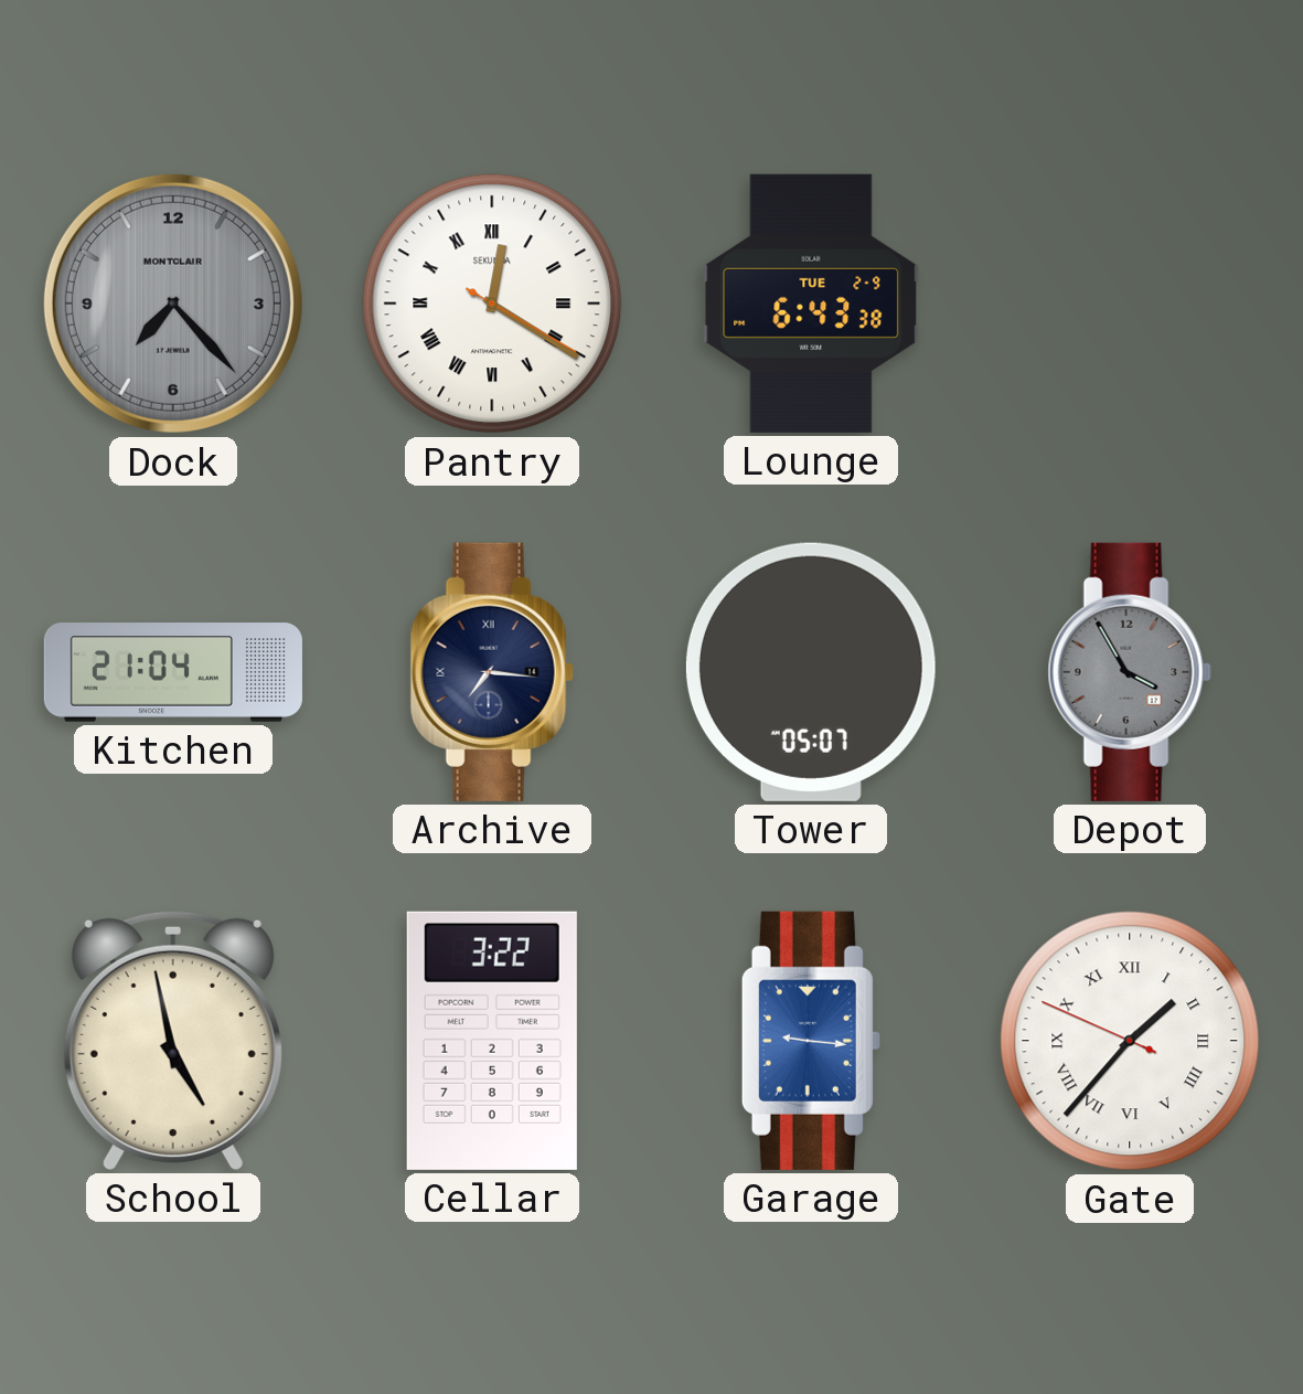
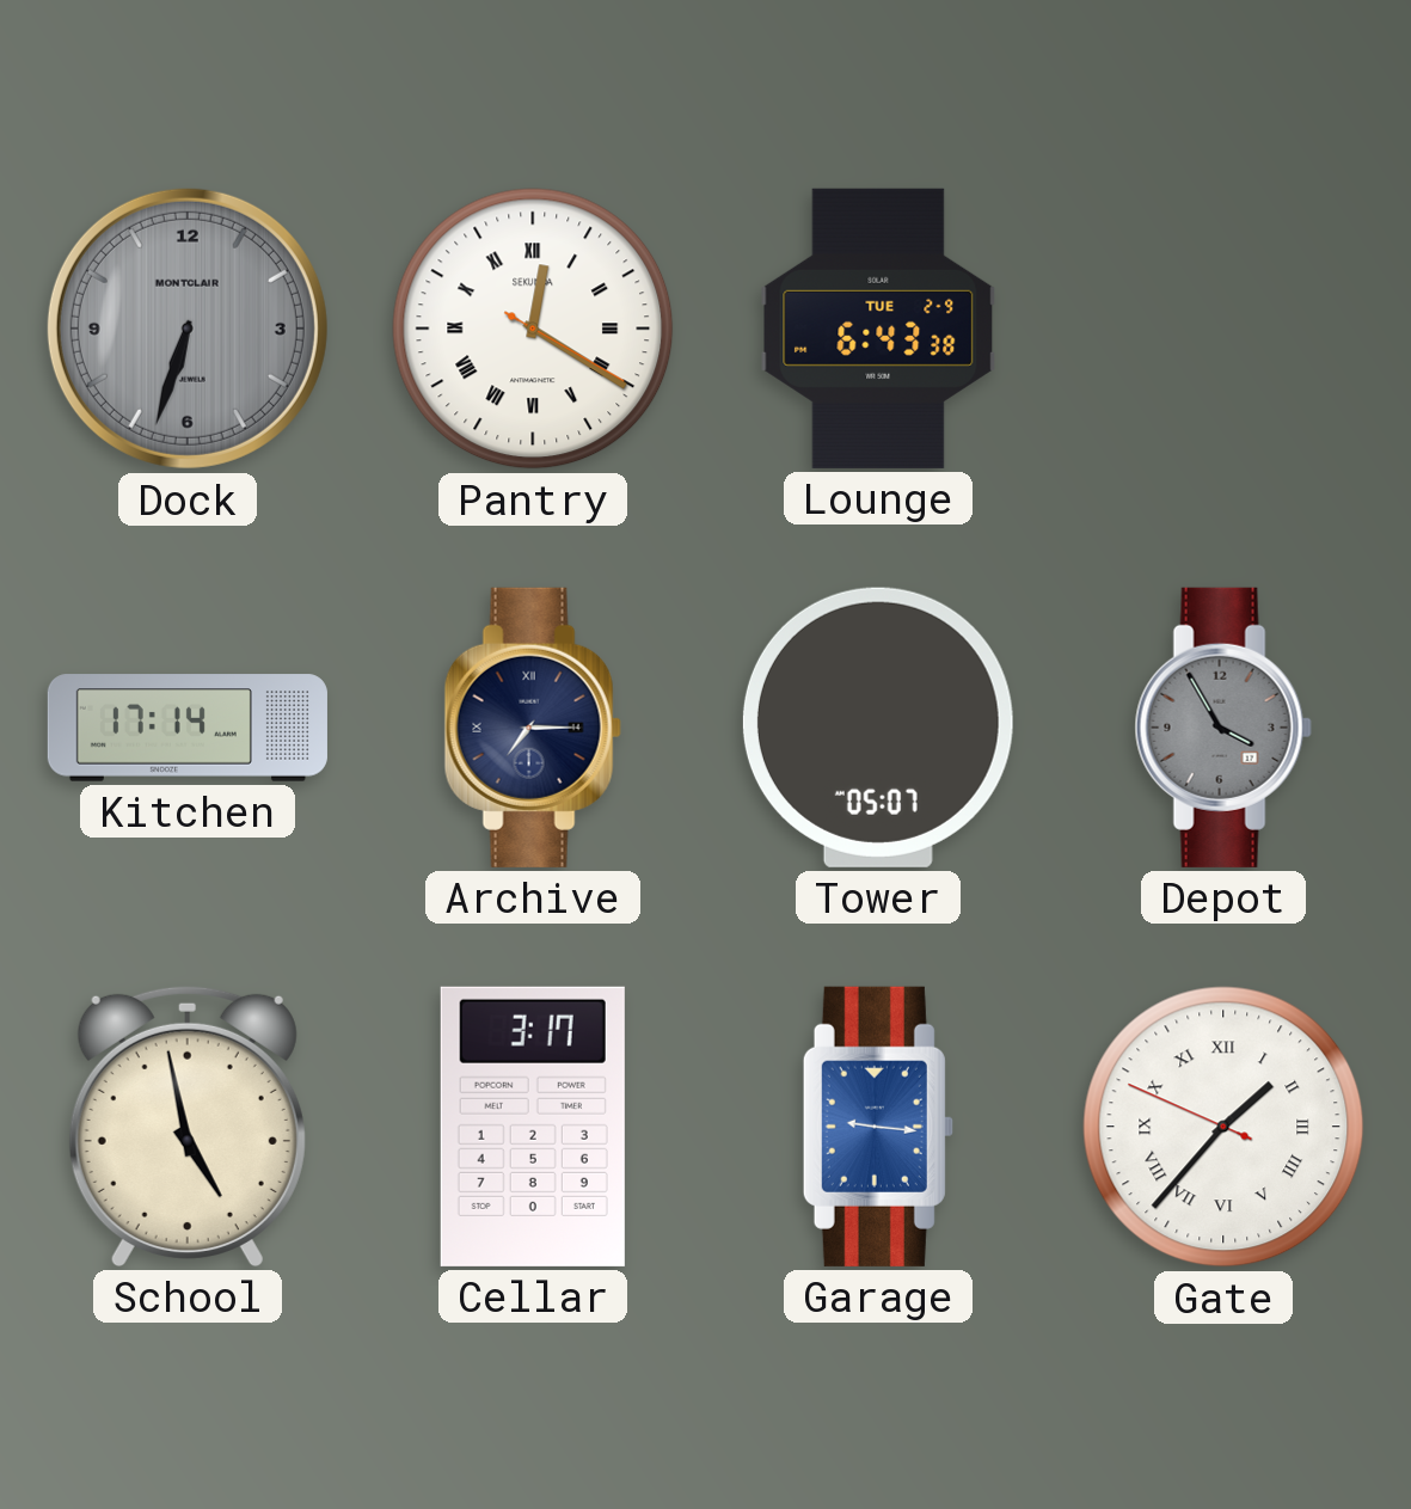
Dock: 7:23 -> 6:33 (188, 329)
Kitchen: 21:04 -> 17:14 (188, 728)
Archive: 7:16 -> 7:15 (533, 728)
Cellar: 3:22 -> 3:17 (533, 1127)
